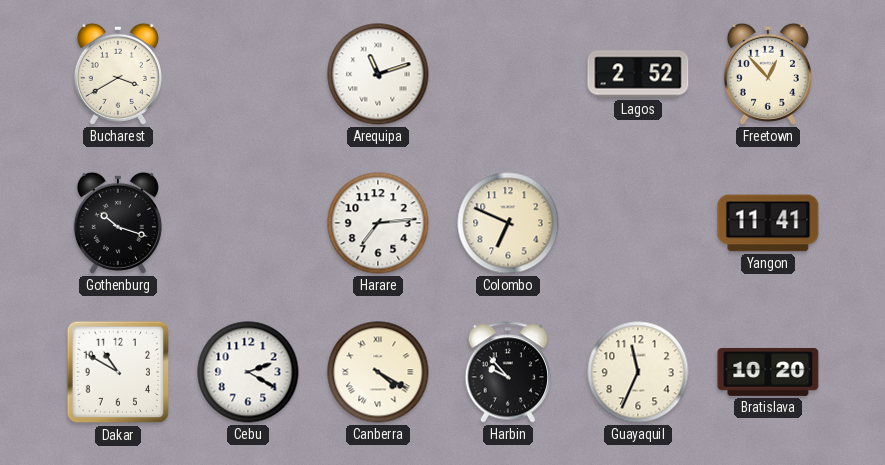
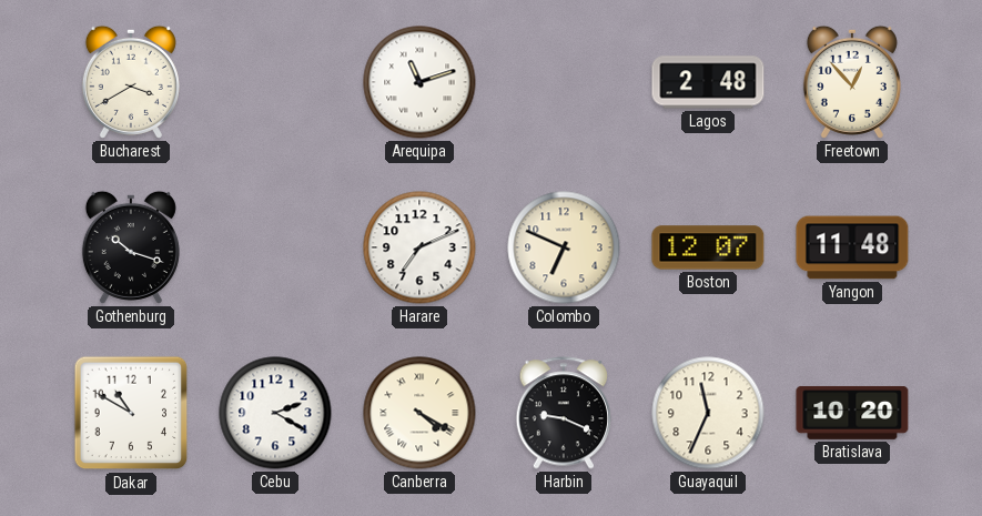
Lagos: 2:52 -> 2:48 (708, 82)
Harare: 7:14 -> 7:11 (419, 247)
Boston: none -> 12:07 (708, 247)
Yangon: 11:41 -> 11:48 (852, 247)
Harbin: 9:53 -> 9:19 (564, 413)
